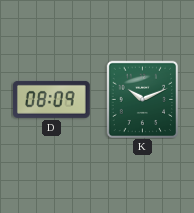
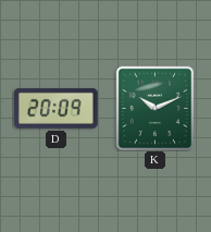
D: 08:09 -> 20:09 (57, 108)
